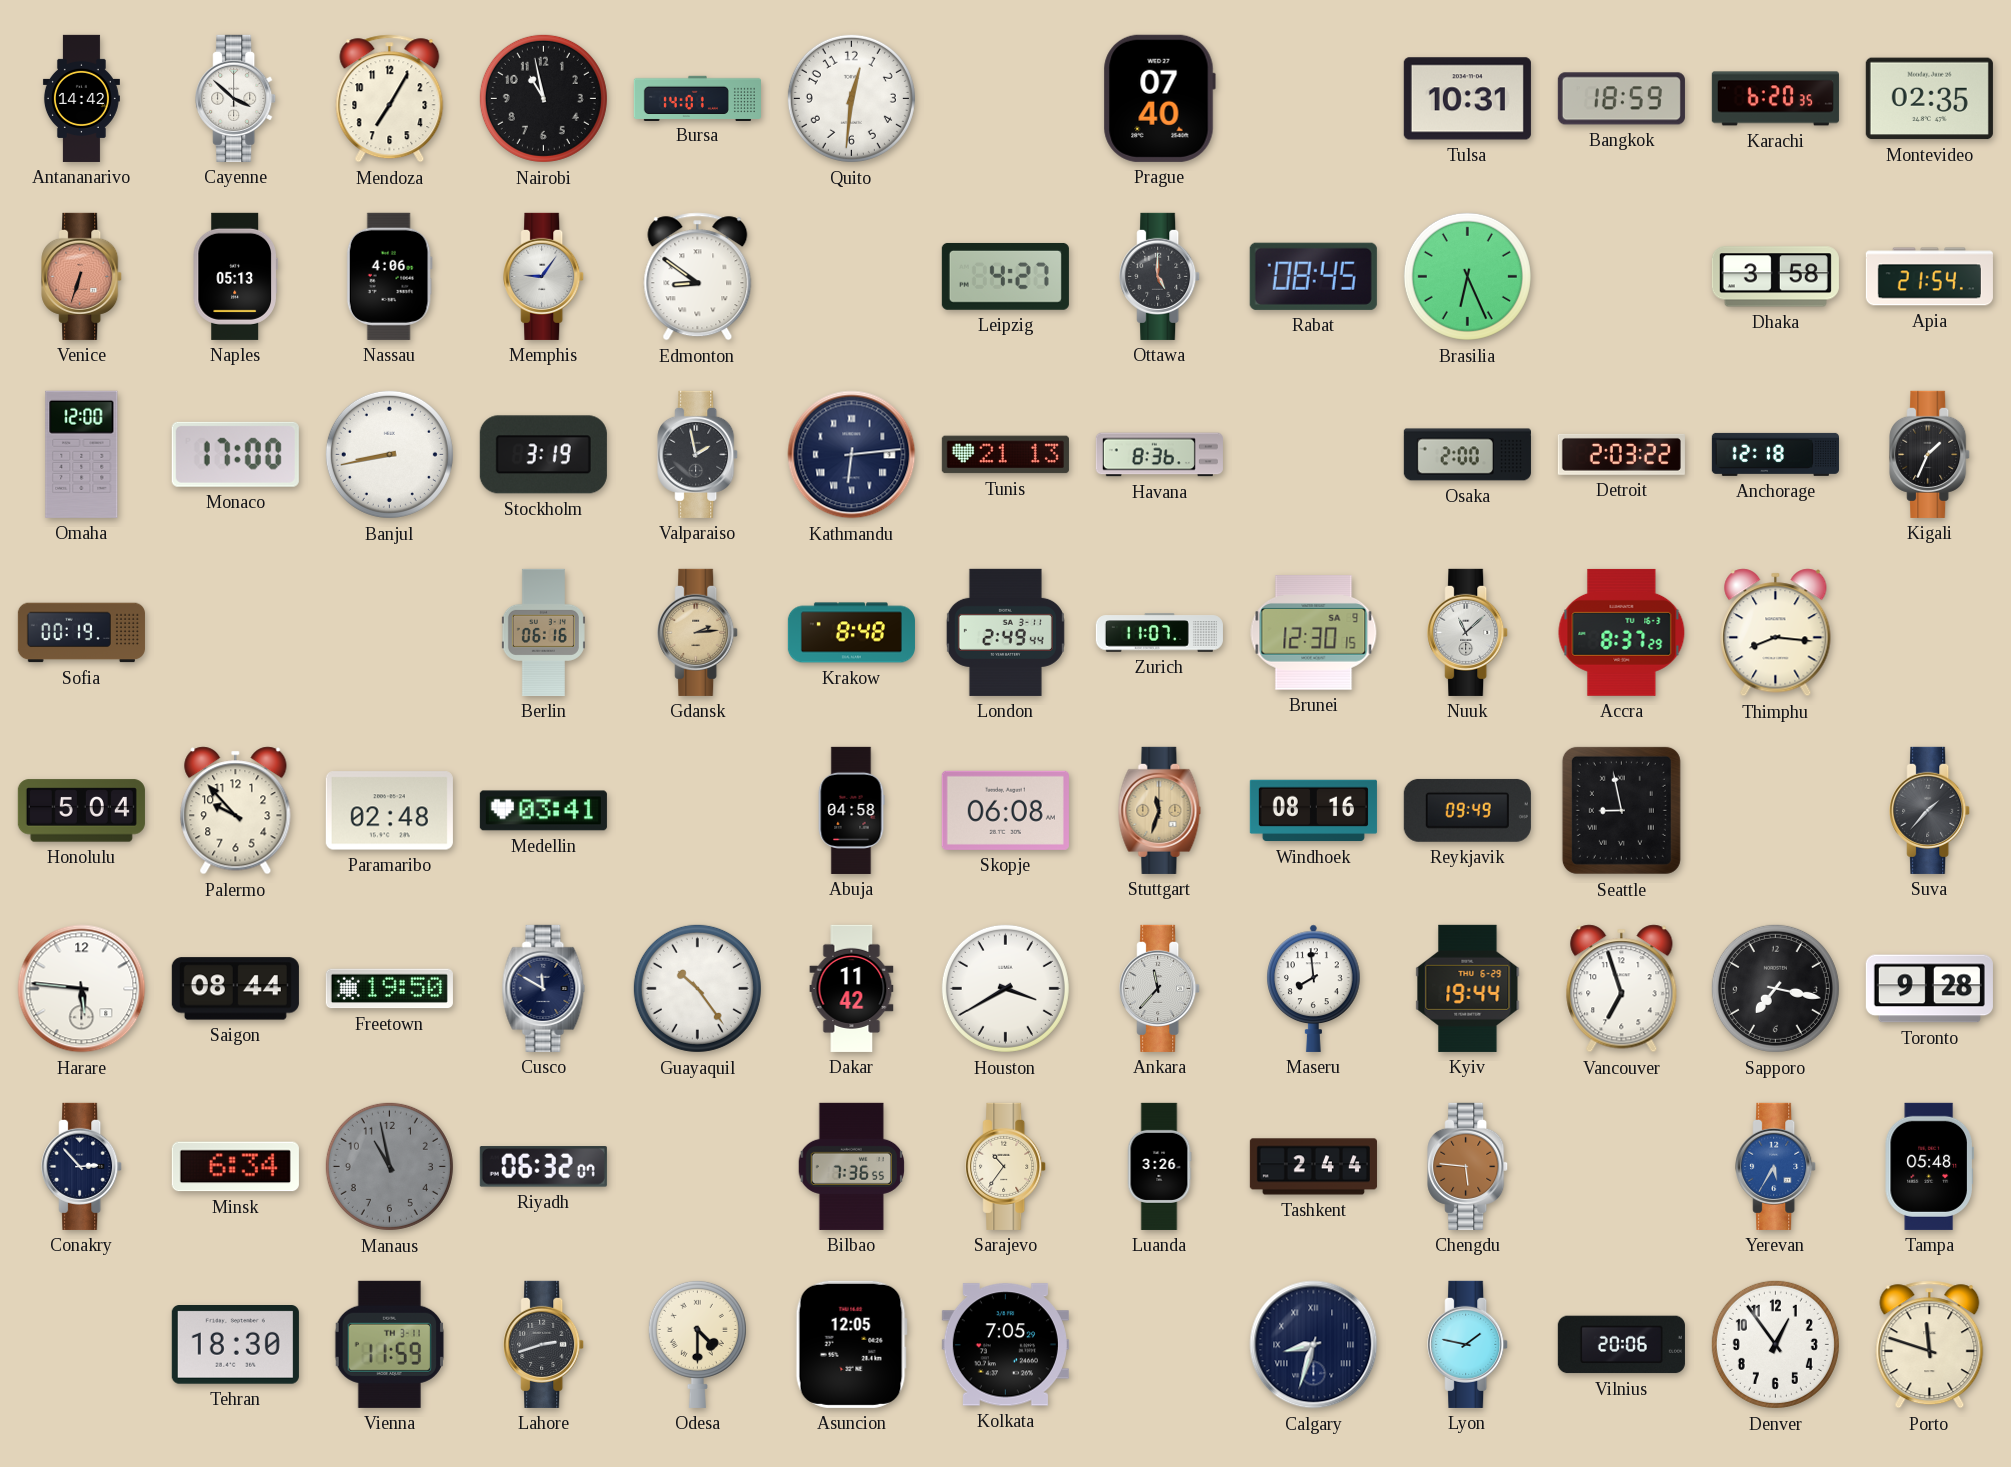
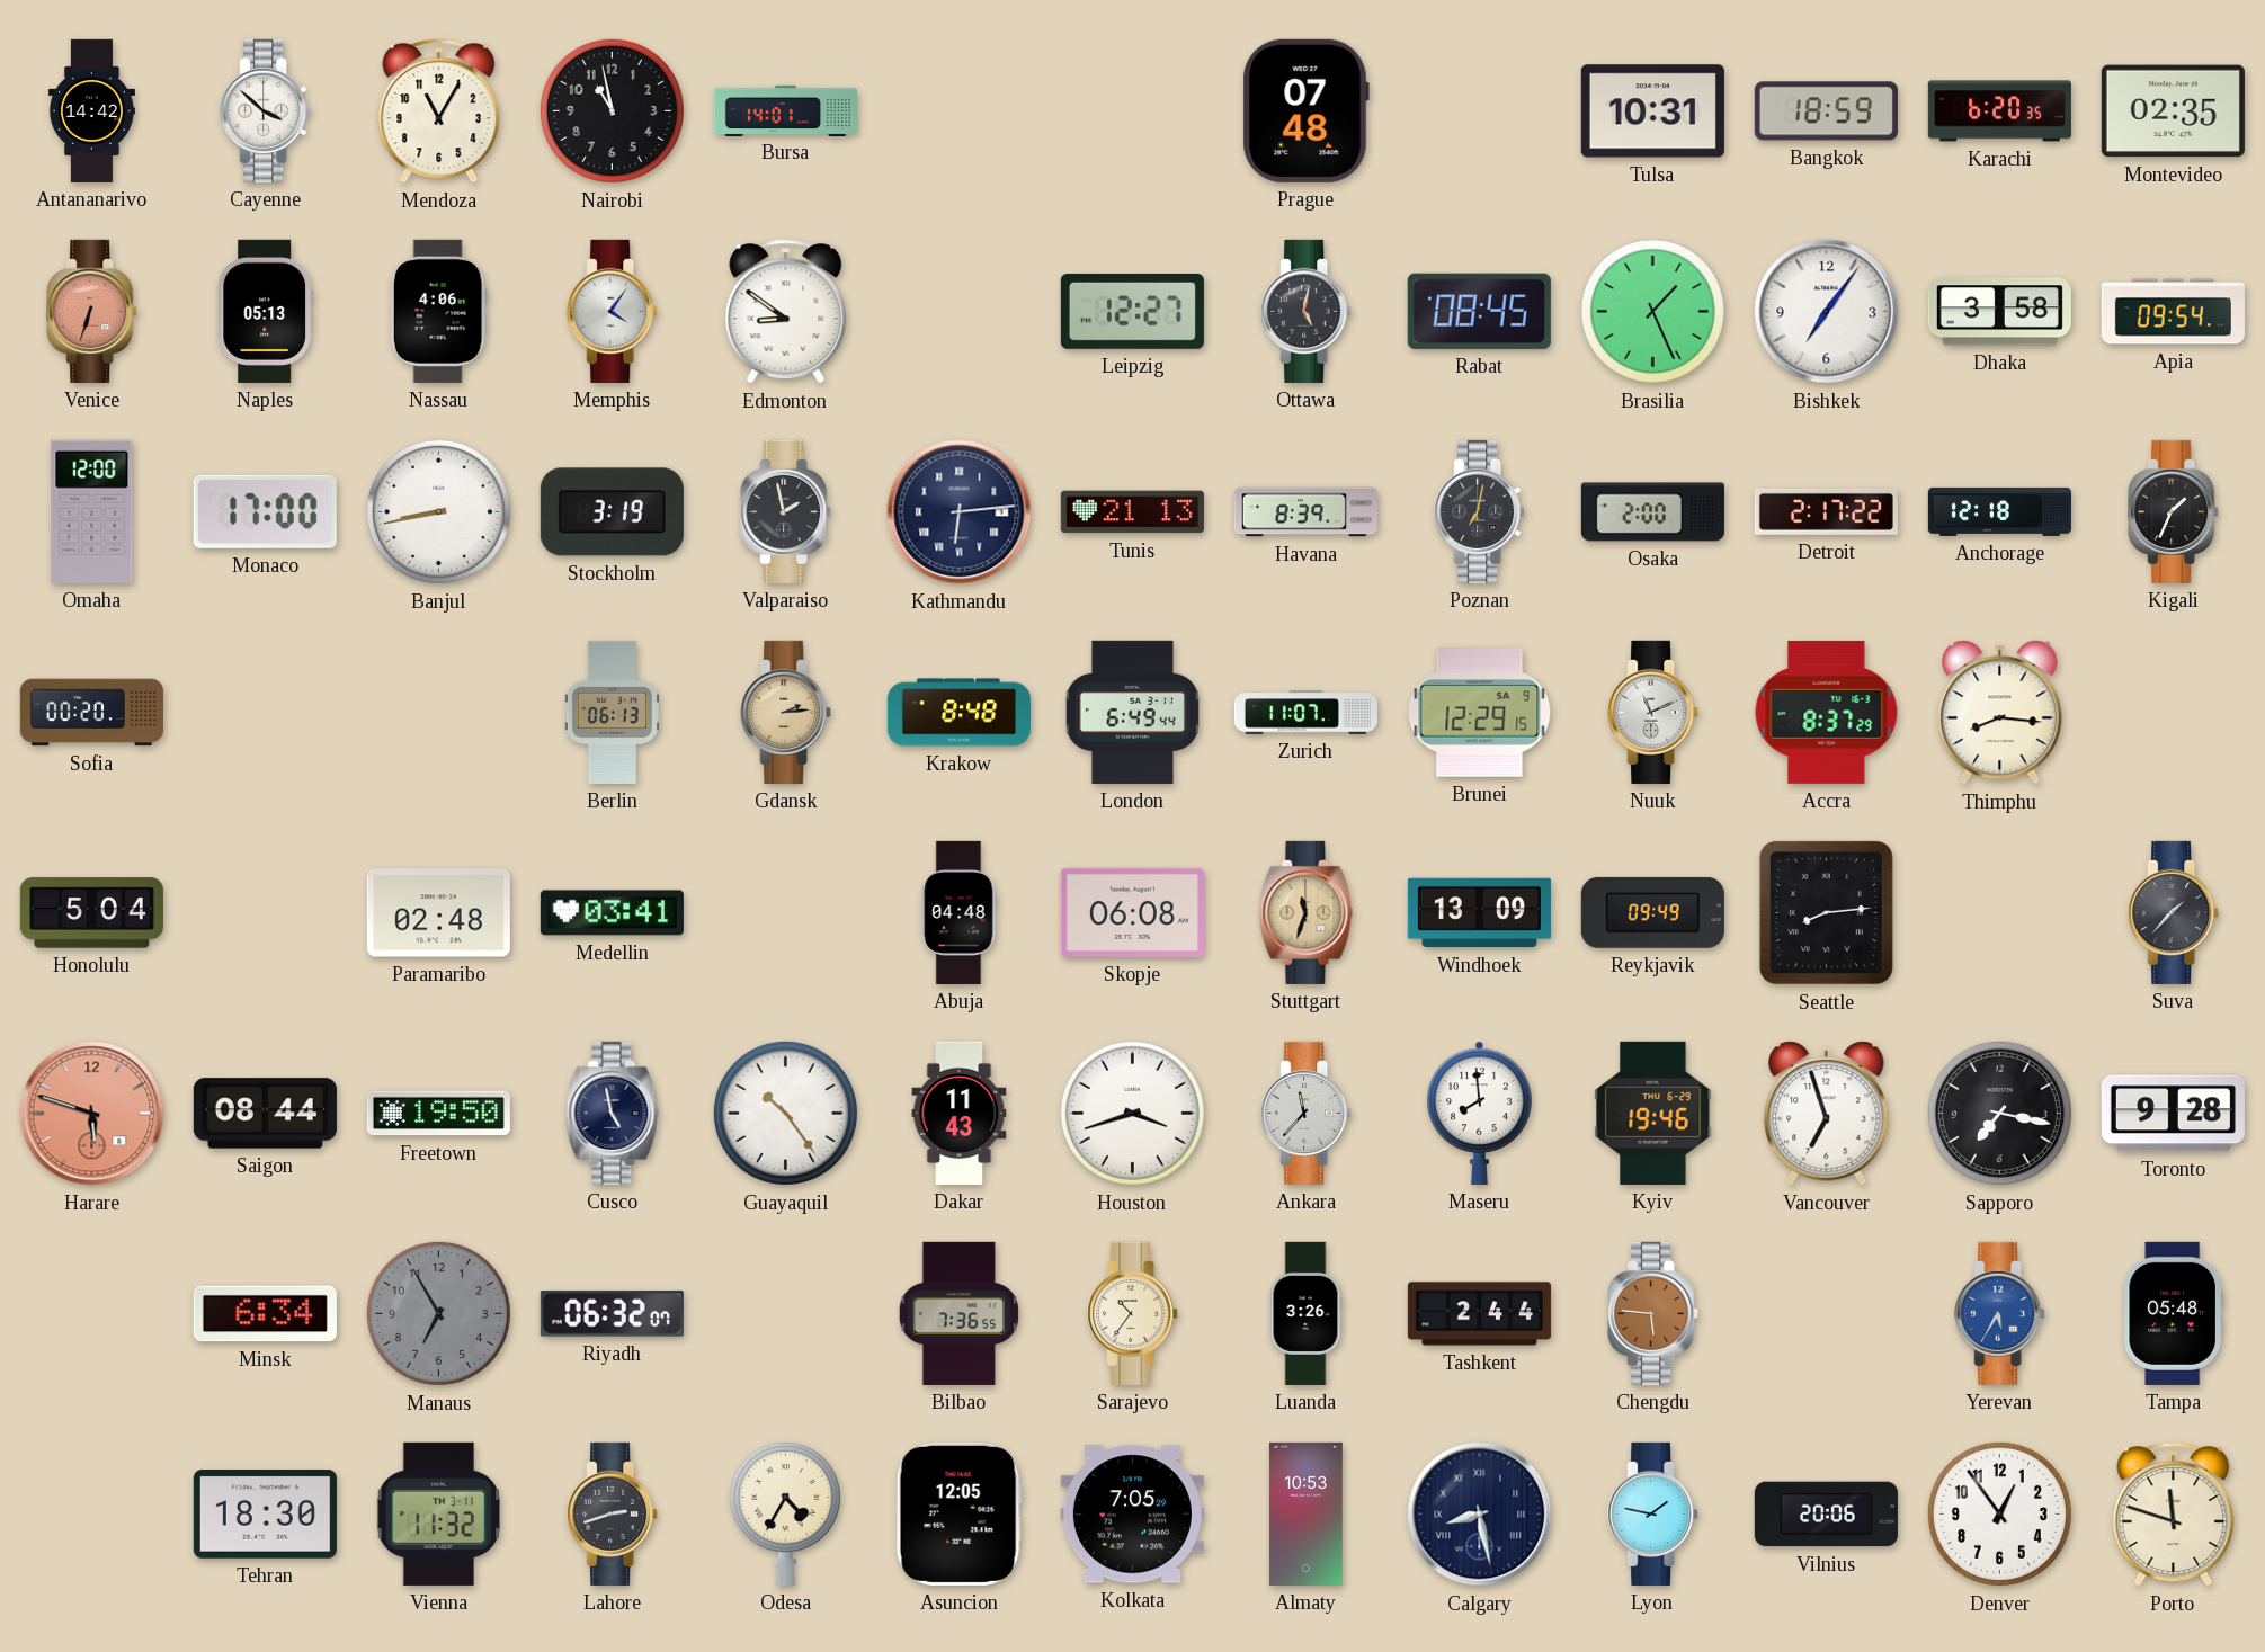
Mendoza: 7:05 -> 11:05 (439, 111)
Quito: 12:31 -> none (851, 98)
Prague: 07:40 -> 07:48 (1305, 110)
Memphis: 9:06 -> 4:06 (613, 311)
Leipzig: 4:27 -> 12:27 (1132, 311)
Ottawa: 5:00 -> 5:02 (1307, 311)
Brasilia: 6:26 -> 1:26 (1652, 311)
Bishkek: none -> 7:06 (1827, 312)
Apia: 21:54 -> 09:54 (2173, 312)
Havana: 8:36 -> 8:39 (1305, 512)
Poznan: none -> 7:02 (1480, 511)
Detroit: 2:03 -> 2:17 (1826, 511)
Sofia: 00:19 -> 00:20 (91, 713)
Berlin: 06:16 -> 06:13 (612, 712)
London: 2:49 -> 6:49 (1132, 712)
Brunei: 12:30 -> 12:29 (1480, 713)
Nuuk: 11:08 -> 11:11 (1653, 712)
Palermo: 9:53 -> none (236, 811)
Abuja: 04:58 -> 04:48 (958, 912)
Windhoek: 08:16 -> 13:09 (1479, 913)
Seattle: 8:58 -> 8:14 (1826, 912)
Harare: 5:46 -> 5:48 (92, 1114)
Harare dial: white -> salmon (92, 1114)
Cusco: 11:50 -> 4:58 (613, 1113)
Dakar: 11:42 -> 11:43 (960, 1113)
Houston: 3:40 -> 3:42 (1132, 1113)
Kyiv: 19:44 -> 19:46 (1653, 1113)
Conakry: 2:53 -> none (82, 1166)
Manaus: 10:58 -> 6:55 (438, 1313)
Vienna: 11:59 -> 11:32 (438, 1513)
Odesa: 4:30 -> 4:35 (785, 1513)
Almaty: none -> 10:53 (1305, 1513)
Calgary: 8:33 -> 8:28 (1480, 1515)
